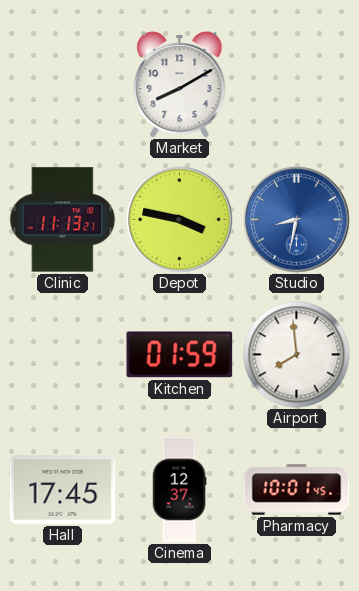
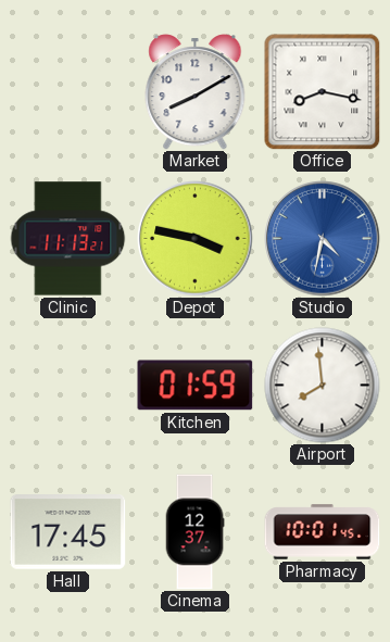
Office: none -> 8:17 (323, 92)
Studio: 8:32 -> 4:32 (323, 239)
